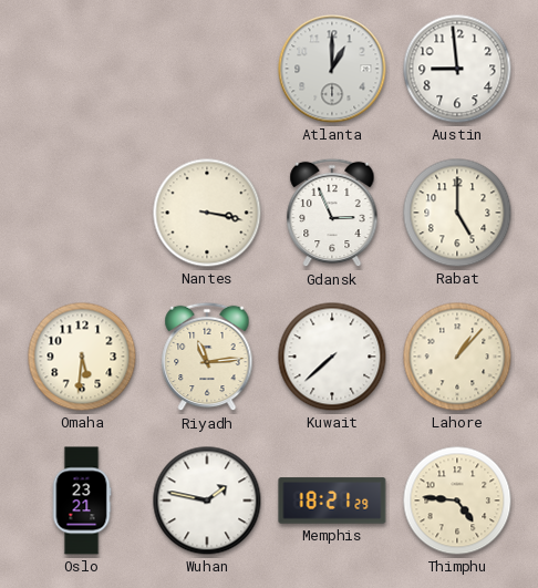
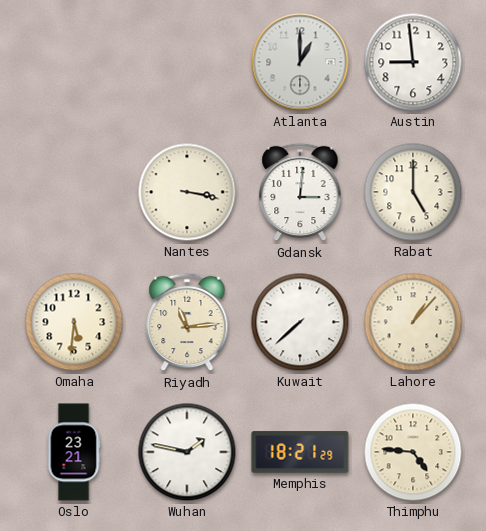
Gdansk: 2:56 -> 3:01 (300, 192)
